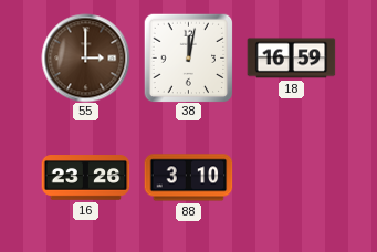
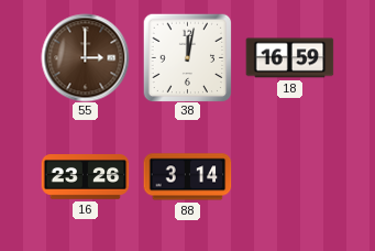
88: 3:10 -> 3:14 (187, 177)
